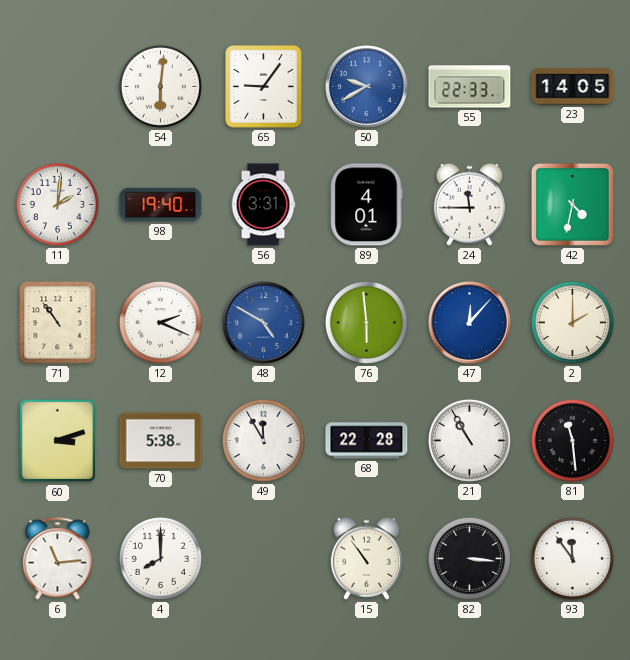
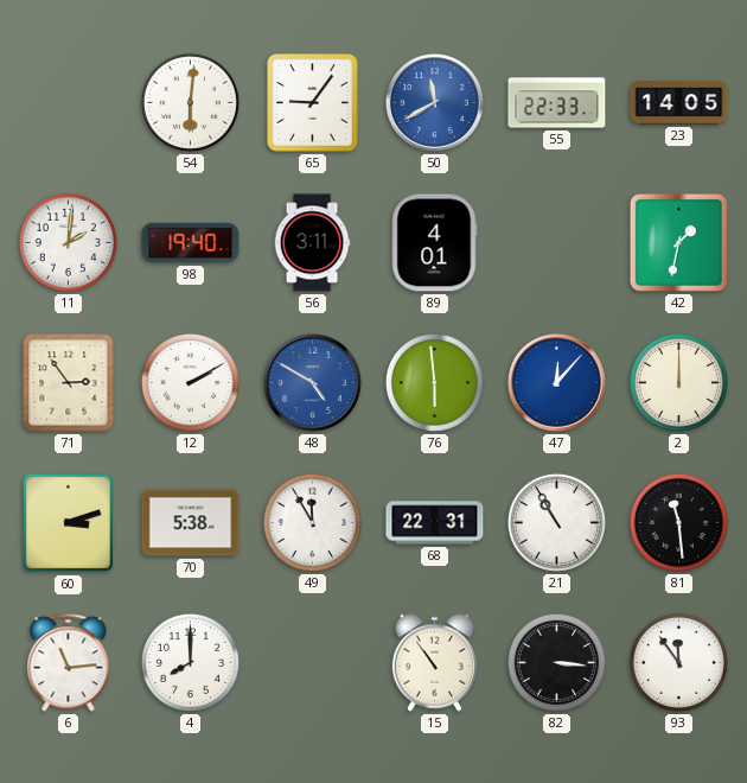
50: 9:40 -> 11:40 (435, 103)
56: 3:31 -> 3:11 (312, 243)
24: 11:45 -> none (469, 204)
42: 4:32 -> 1:32 (678, 242)
71: 10:54 -> 2:54 (69, 383)
12: 2:19 -> 2:10 (190, 382)
2: 2:00 -> 12:00 (678, 382)
68: 22:28 -> 22:31 (435, 523)
